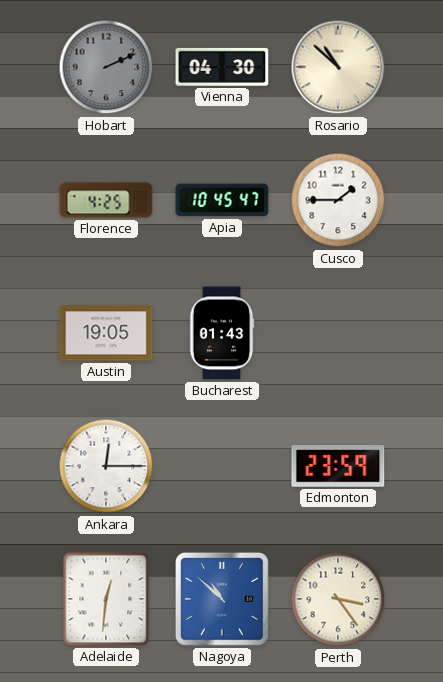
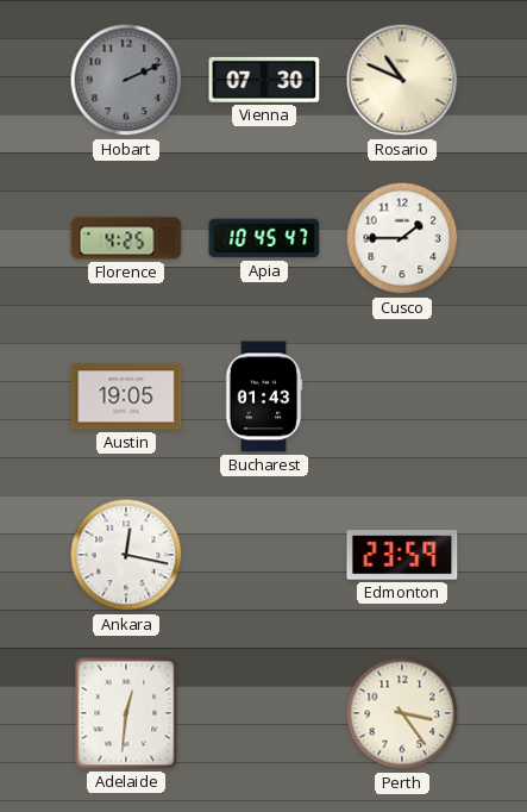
Vienna: 04:30 -> 07:30 (264, 80)
Rosario: 10:52 -> 10:49 (402, 80)
Ankara: 12:15 -> 12:17 (126, 555)
Nagoya: 10:52 -> none (223, 600)
